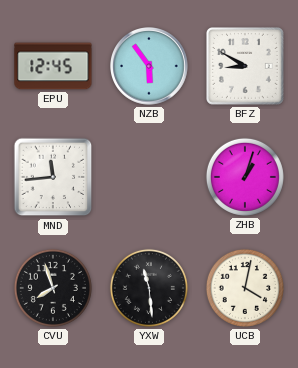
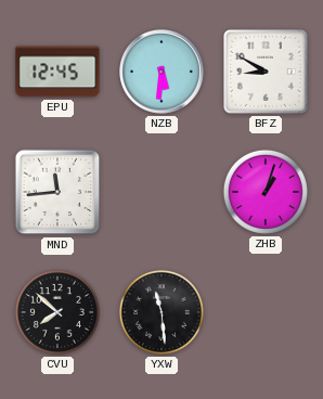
NZB: 5:54 -> 5:31 (161, 72)
CVU: 7:57 -> 7:52 (57, 312)
UCB: 4:02 -> none (245, 288)
